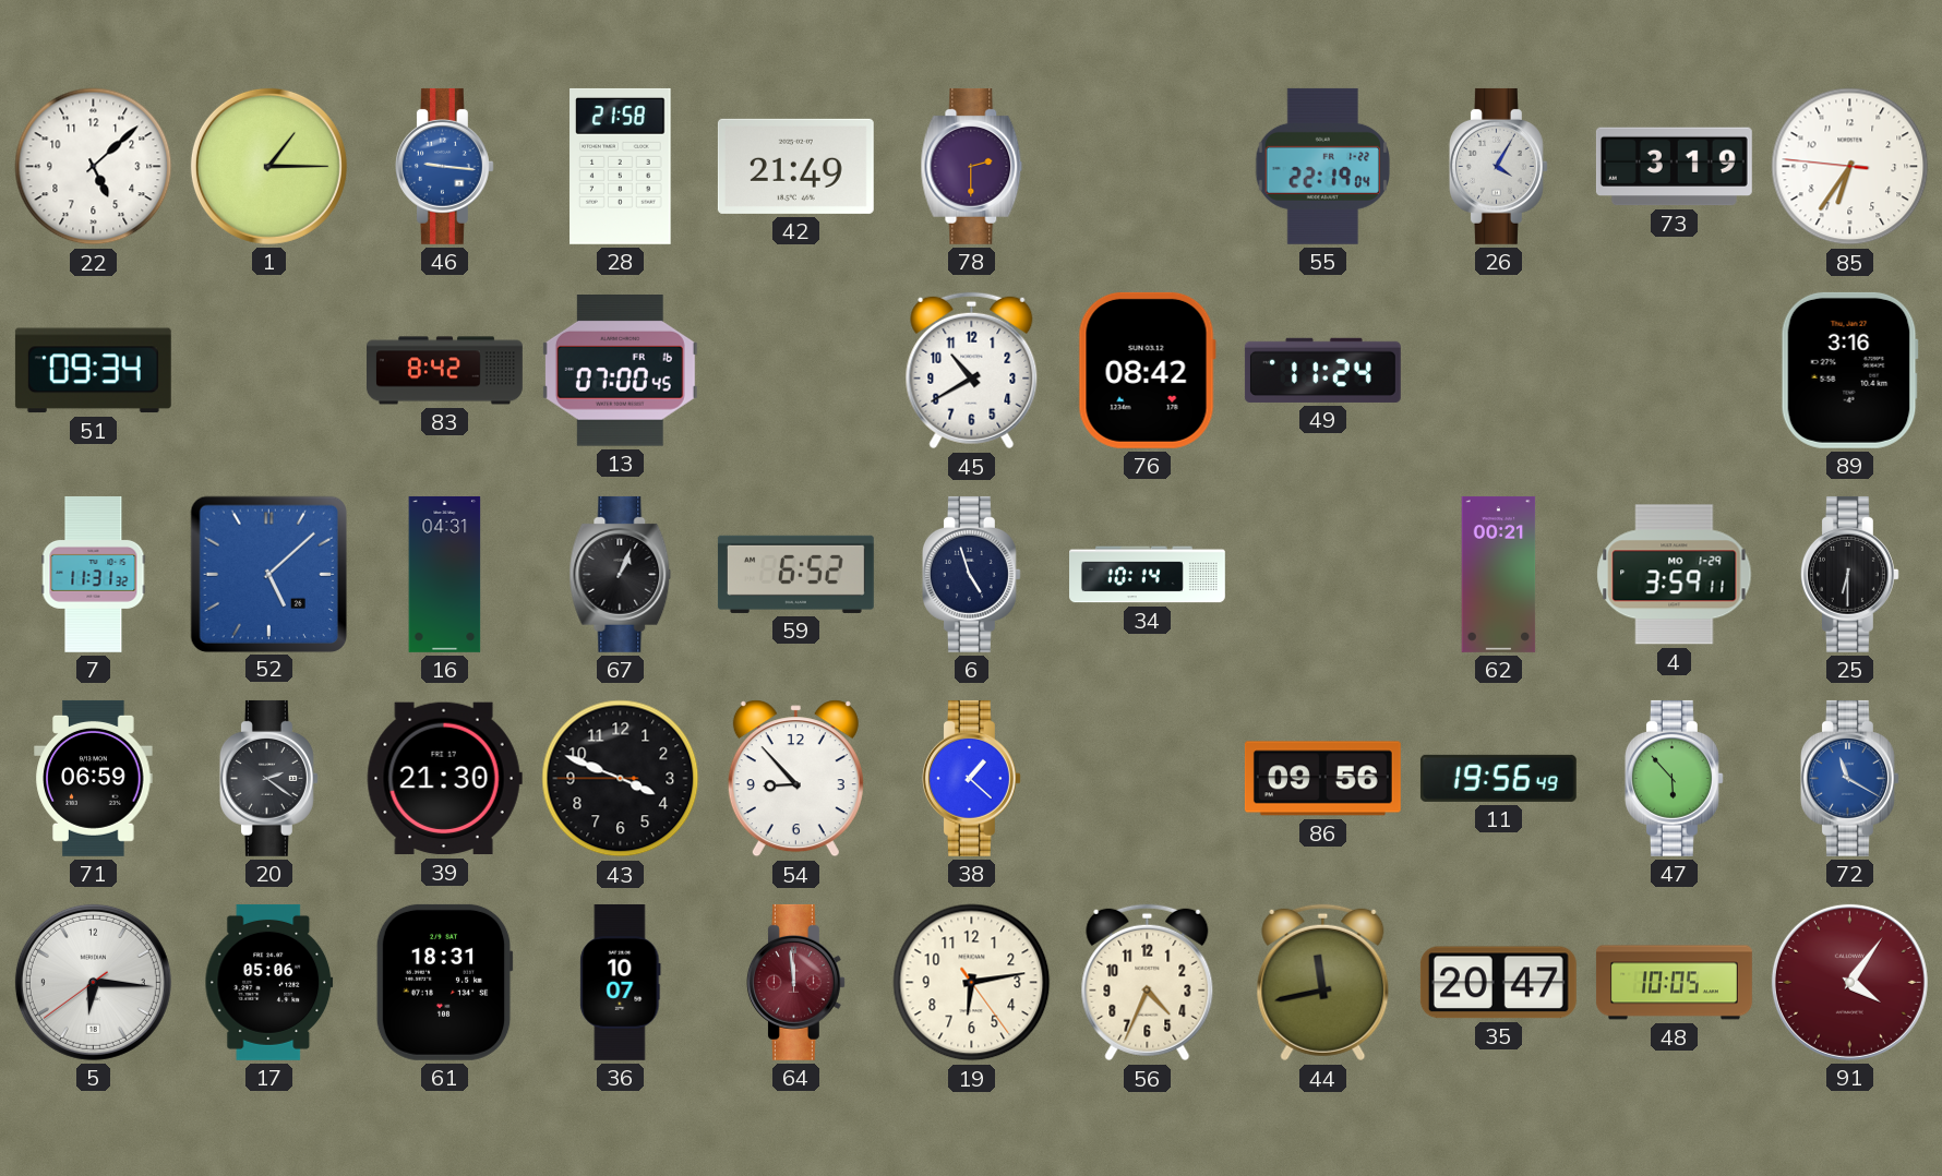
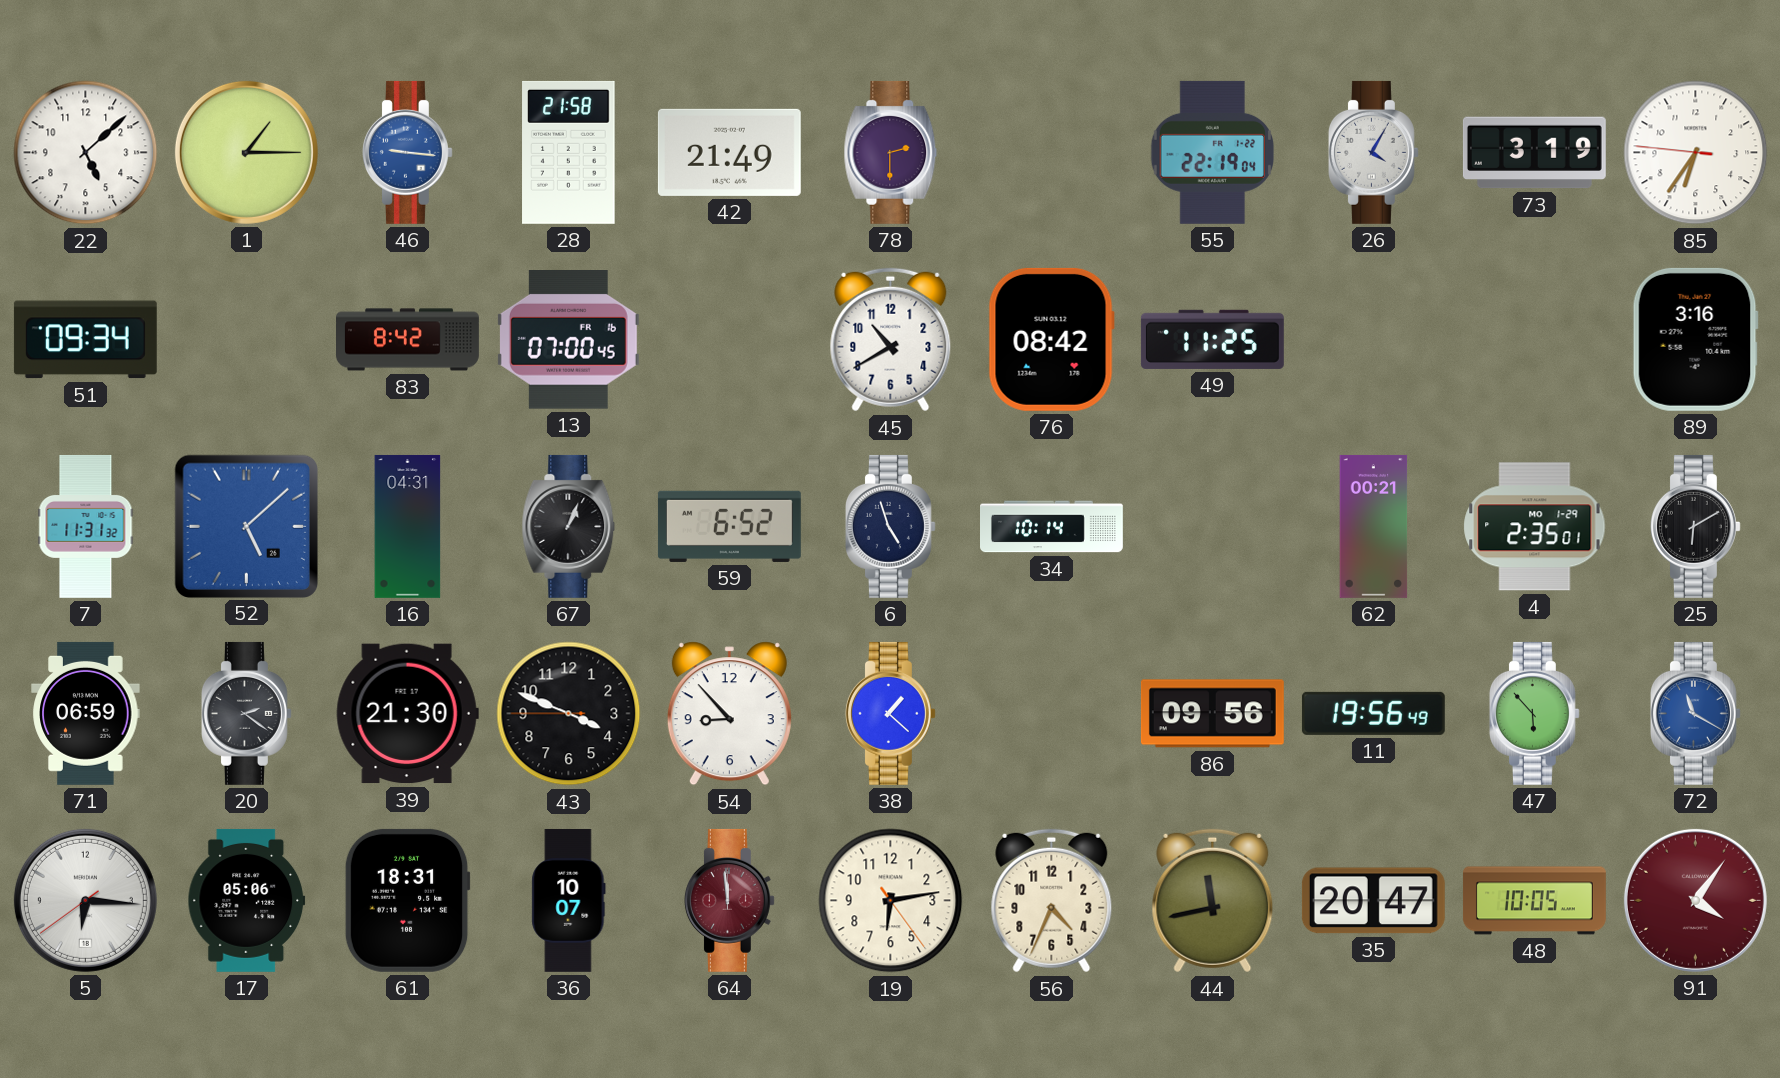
49: 11:24 -> 11:25 (1212, 339)
4: 3:59 -> 2:35 (1535, 527)
25: 6:30 -> 6:10 (1695, 526)
